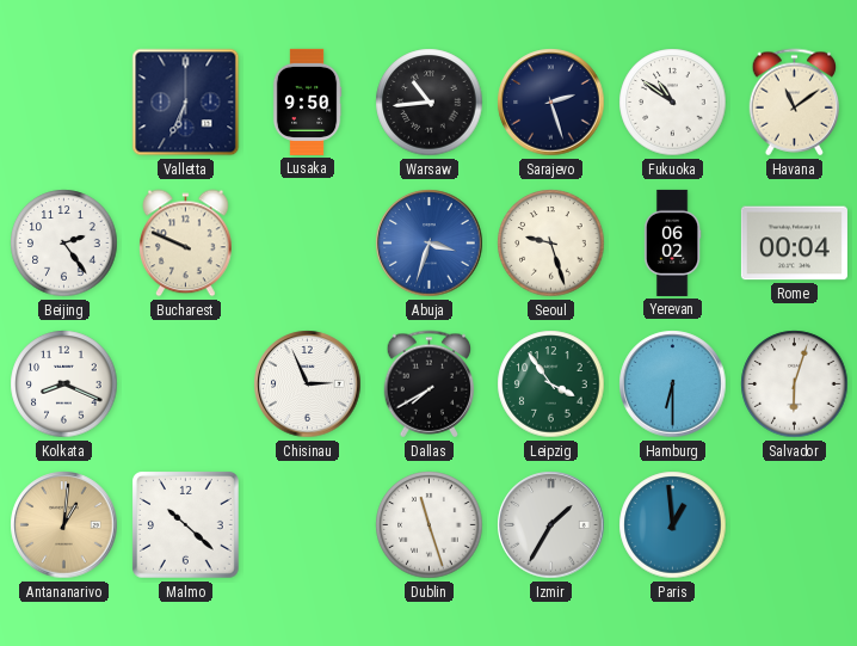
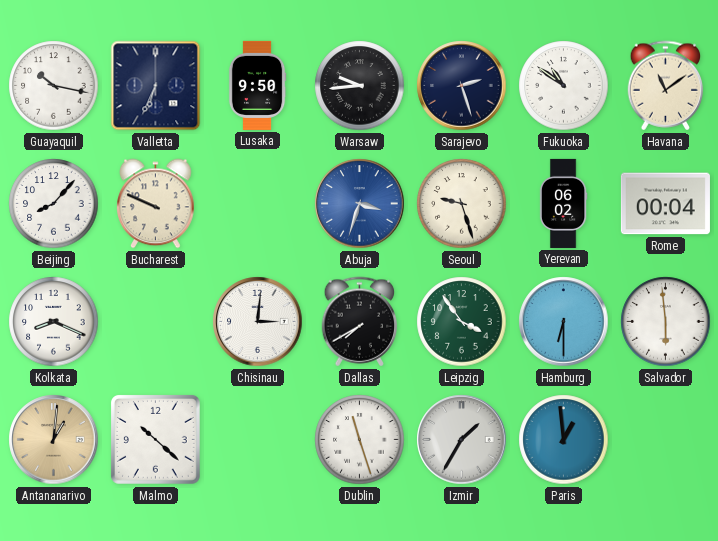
Guayaquil: none -> 10:17 (54, 86)
Warsaw: 10:44 -> 9:44 (360, 86)
Beijing: 2:24 -> 8:07 (54, 204)
Chisinau: 2:56 -> 3:01 (258, 322)
Salvador: 6:03 -> 5:59 (666, 322)
